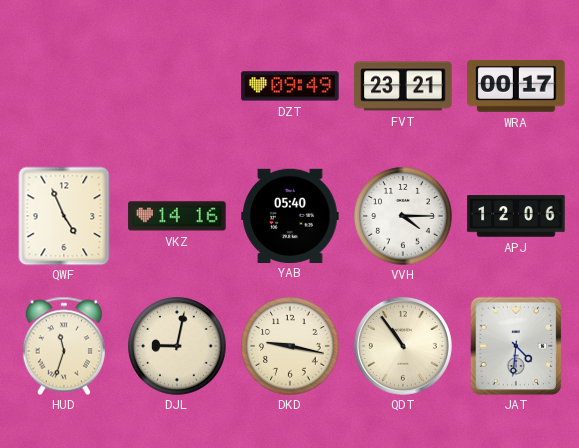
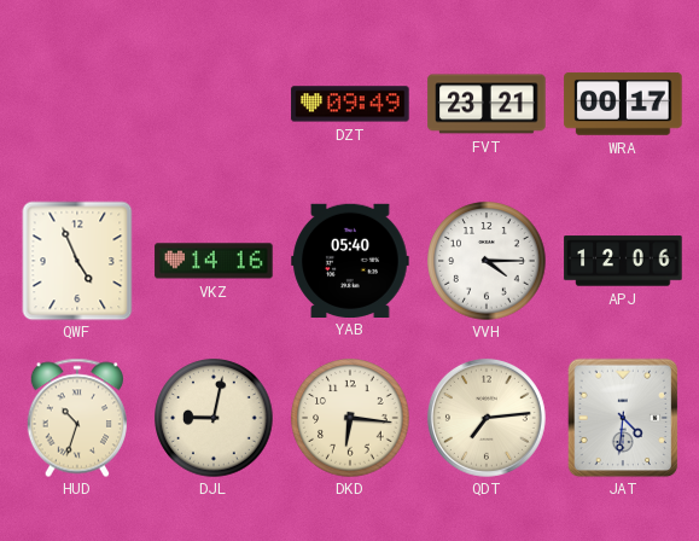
HUD: 11:33 -> 10:33 (76, 418)
DKD: 9:17 -> 6:16 (350, 418)
QDT: 10:54 -> 7:14 (487, 418)
